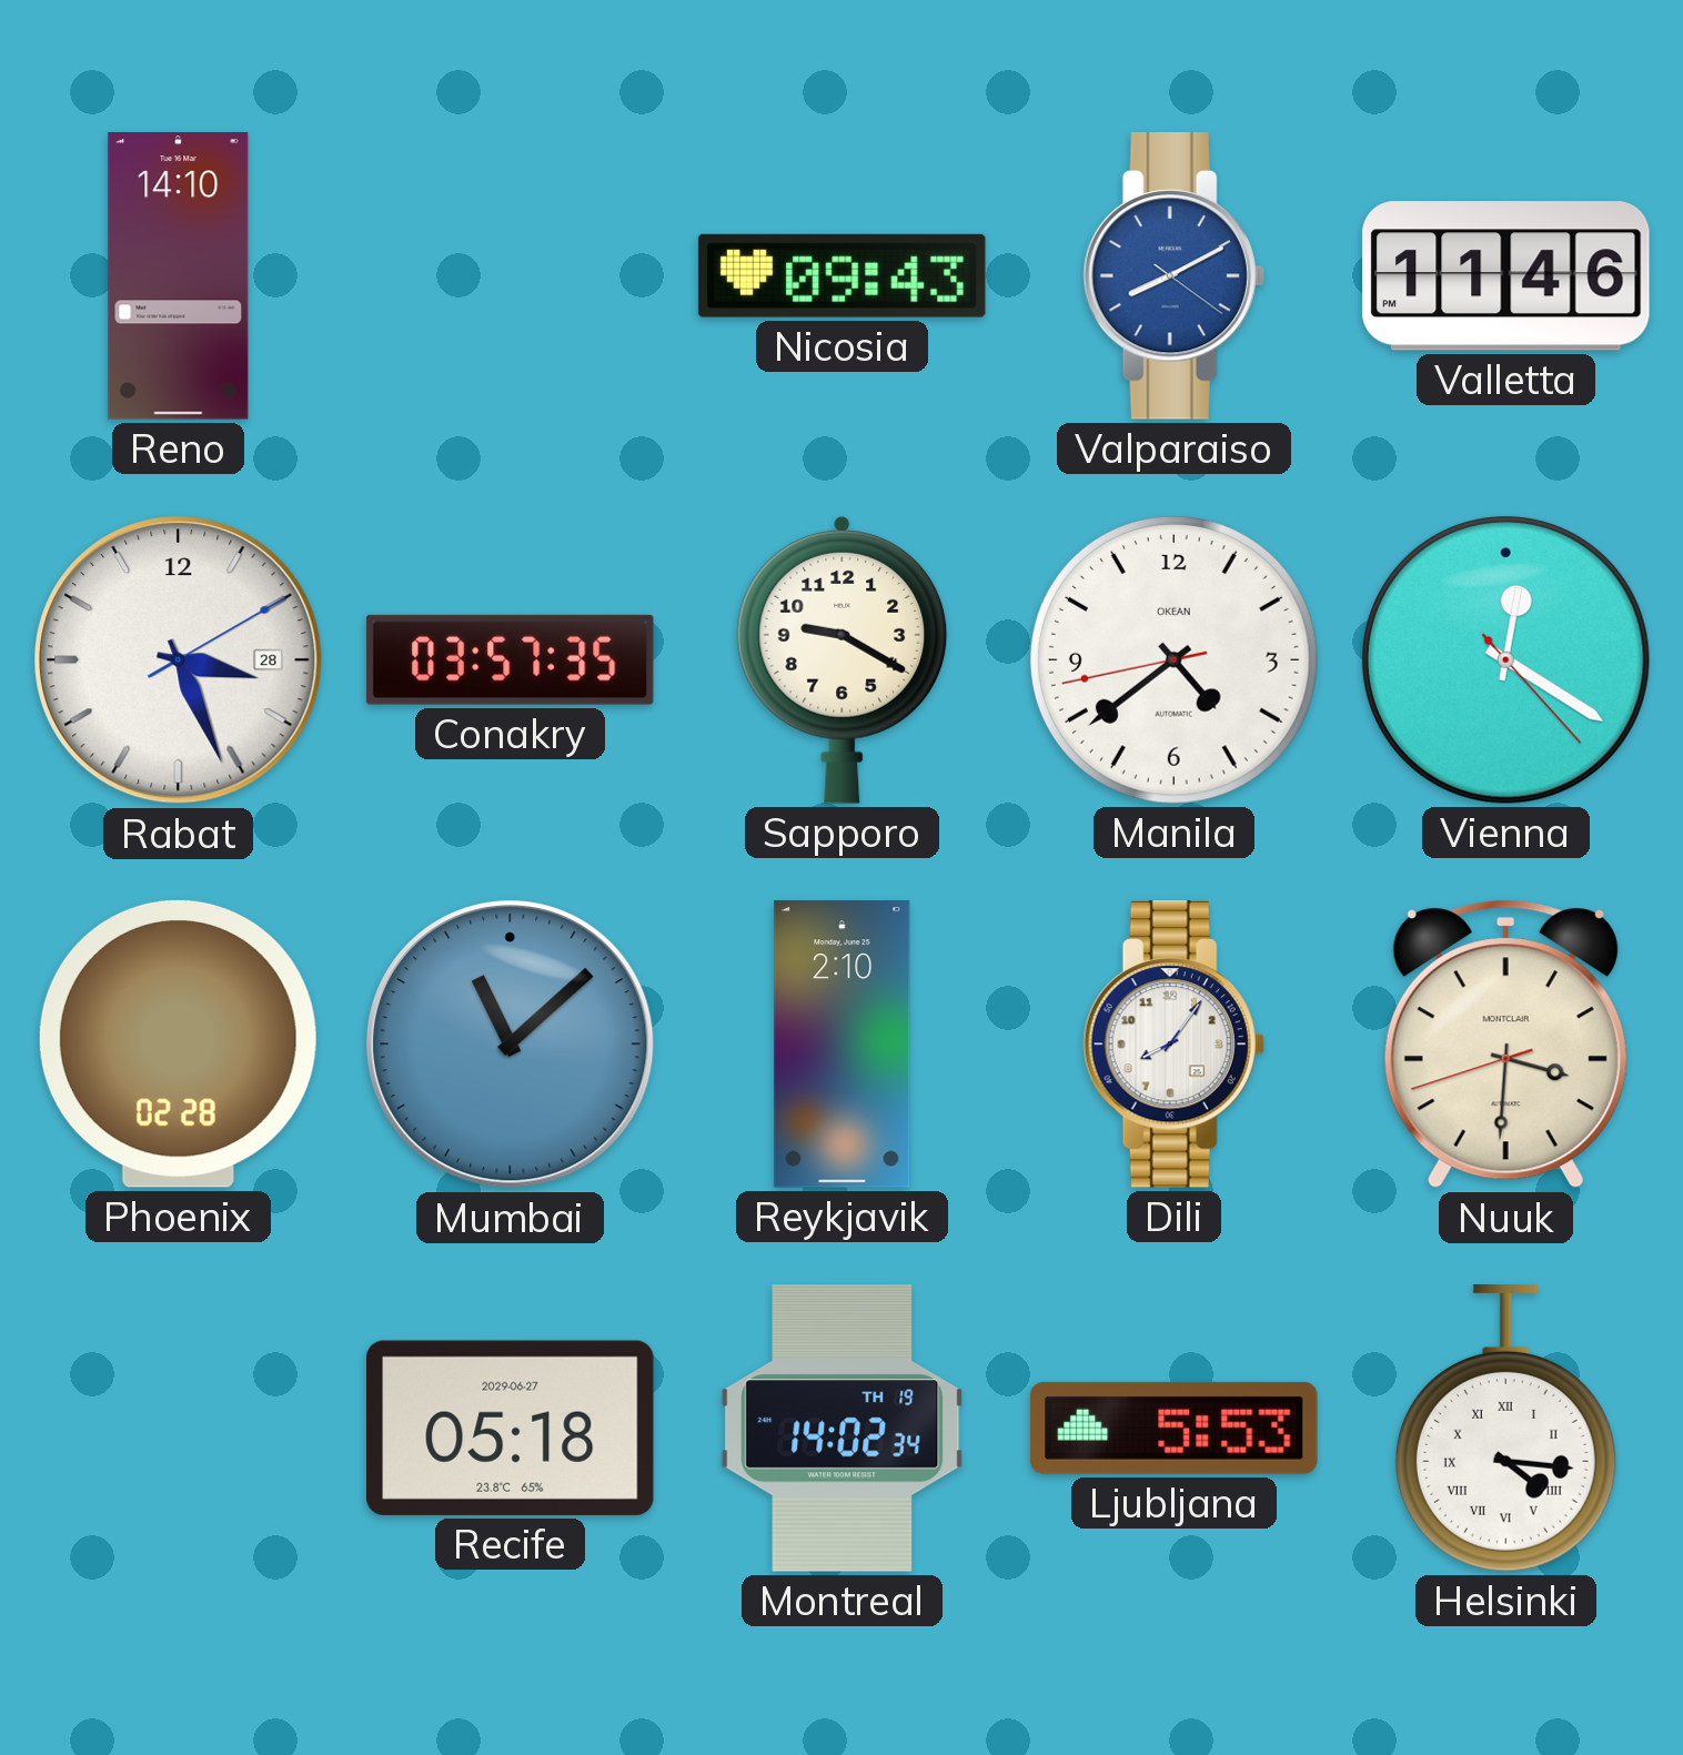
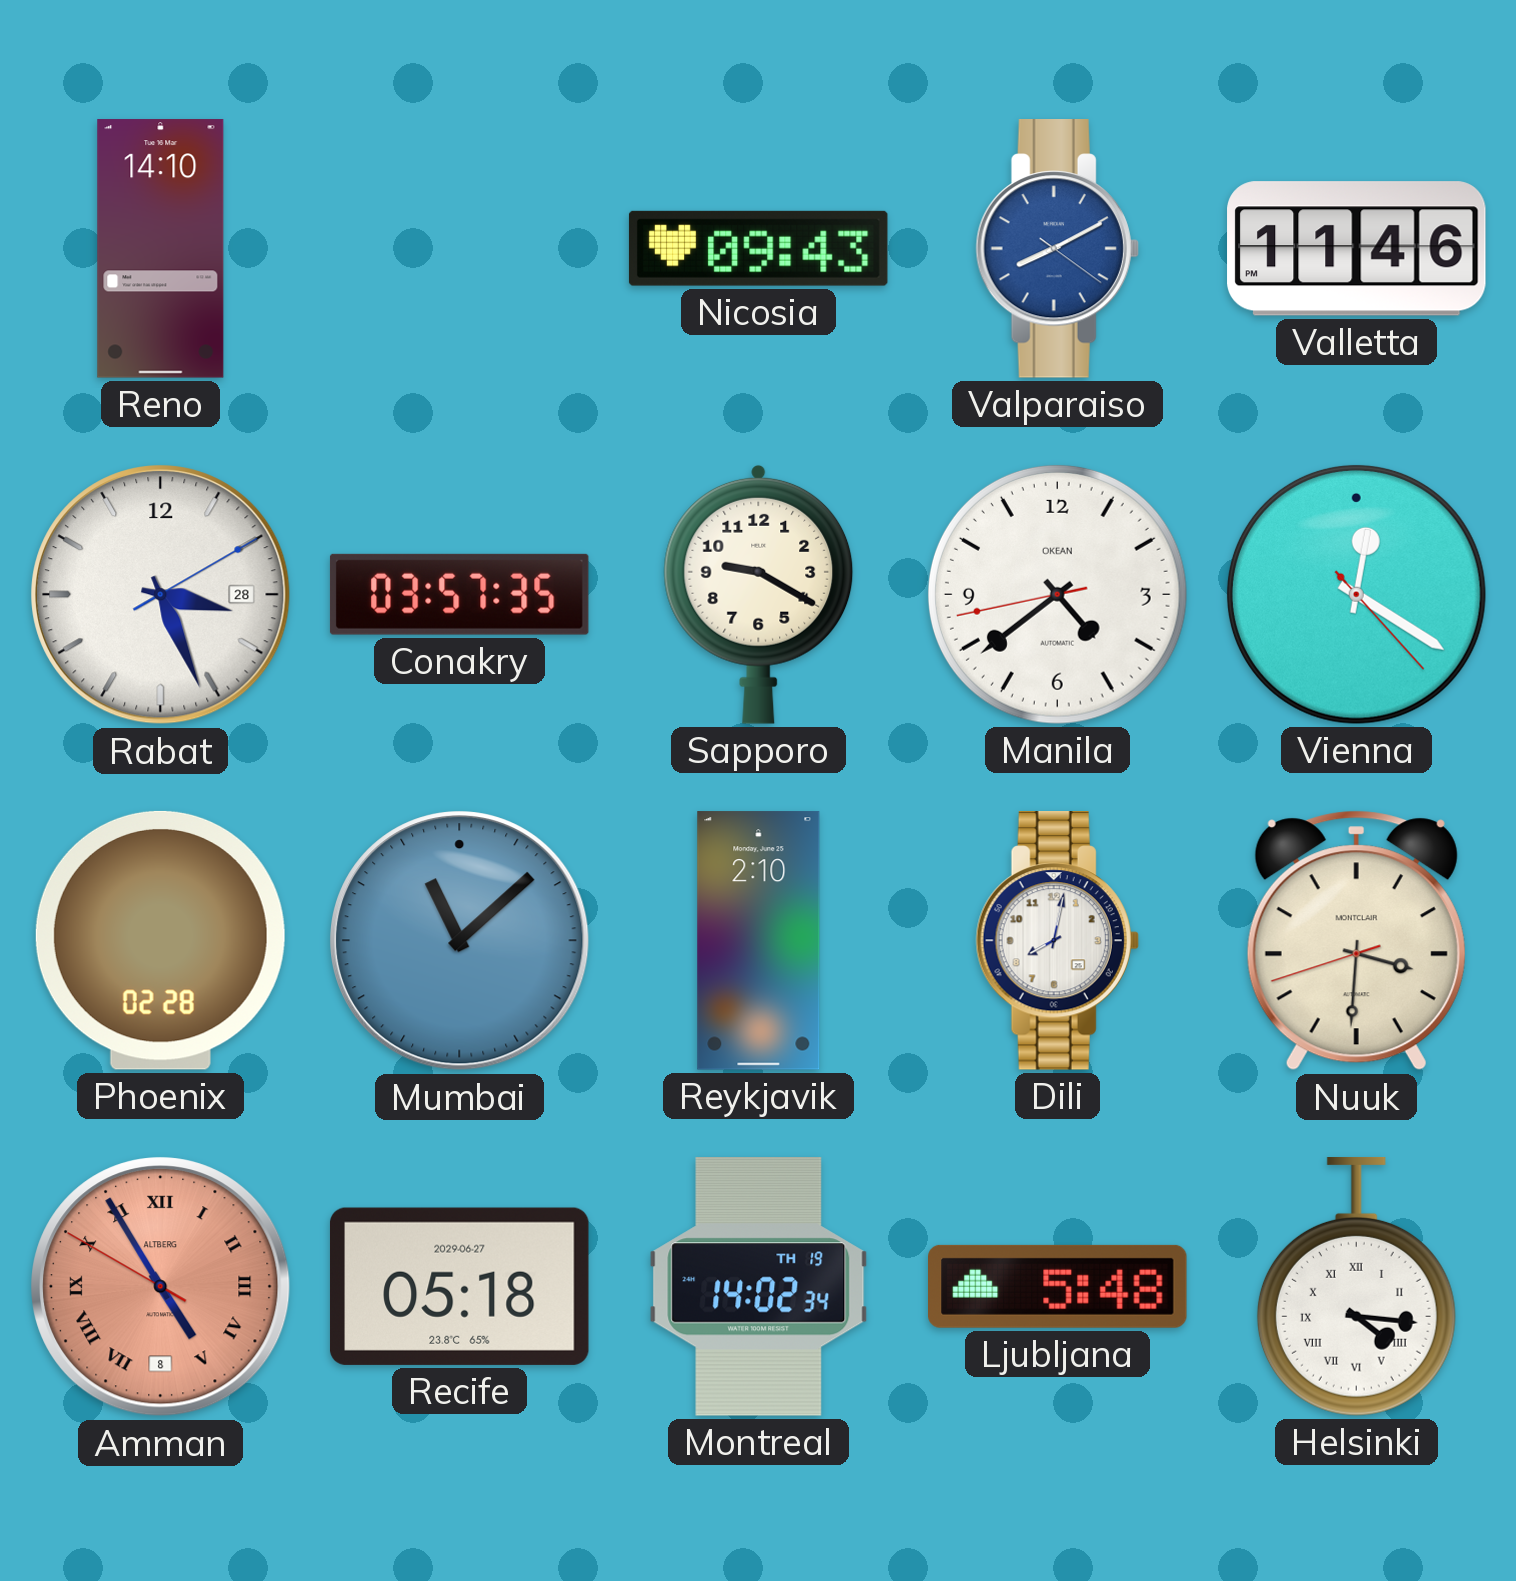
Dili: 8:06 -> 8:02 (1057, 941)
Amman: none -> 4:54 (161, 1287)
Ljubljana: 5:53 -> 5:48 (1058, 1286)
